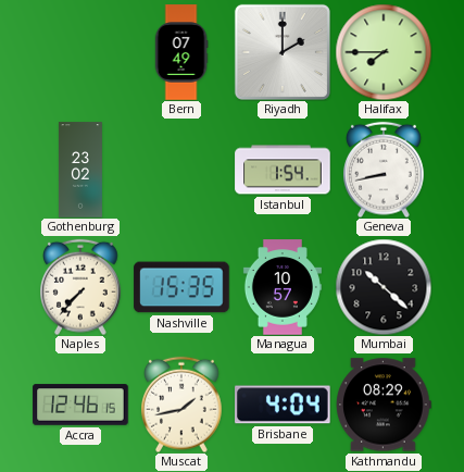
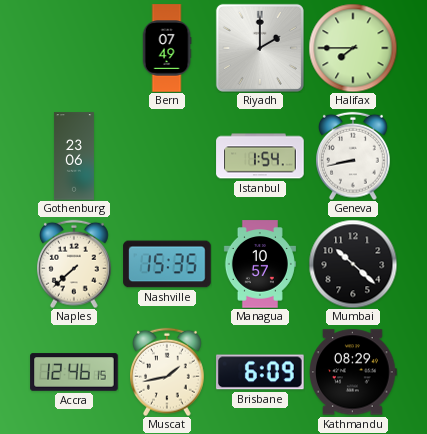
Gothenburg: 23:02 -> 23:06 (74, 156)
Naples: 7:37 -> 7:38 (75, 264)
Brisbane: 4:04 -> 6:09 (260, 372)
